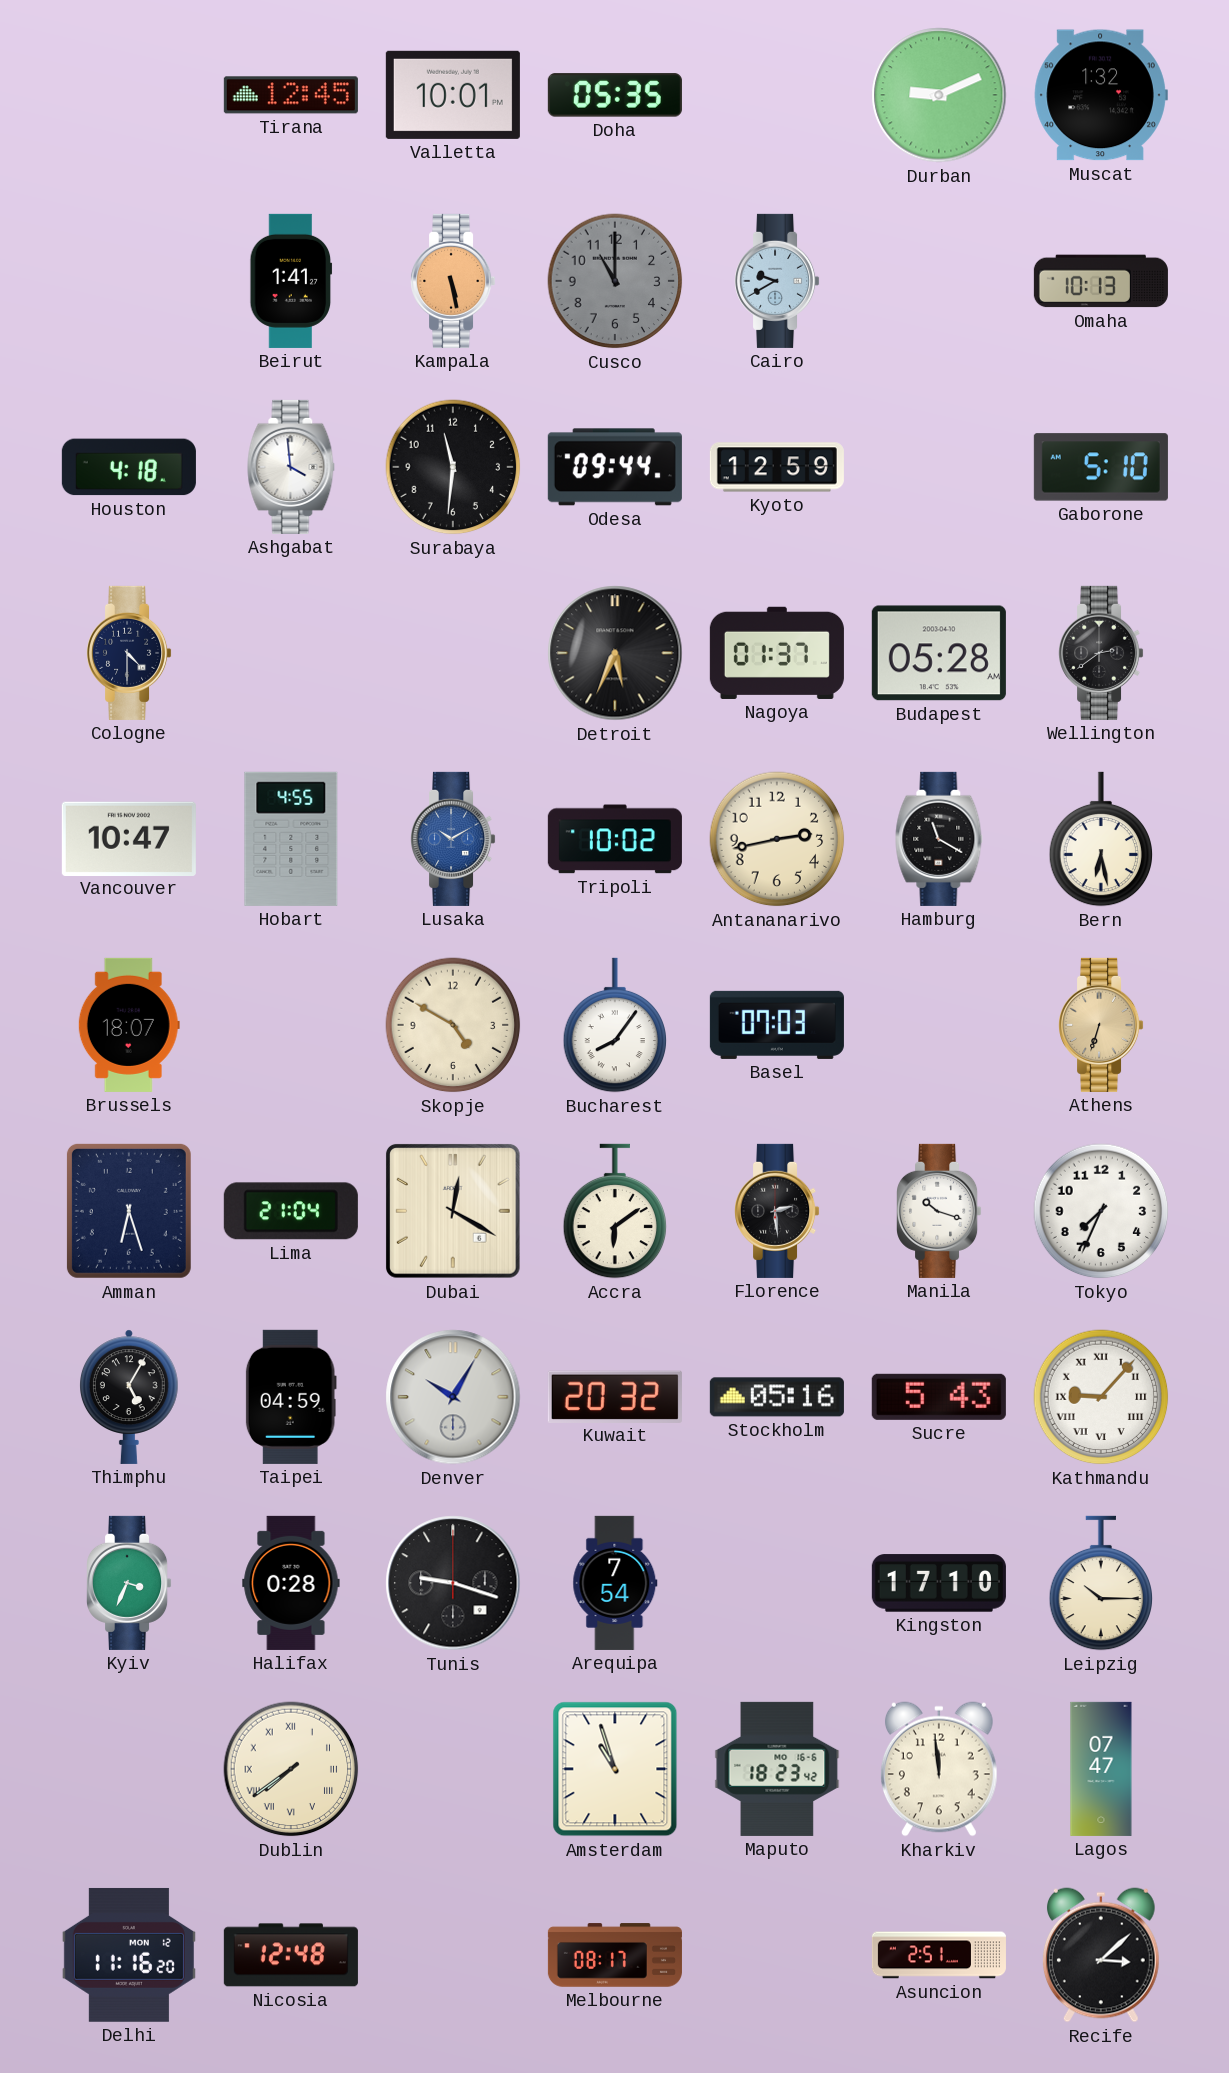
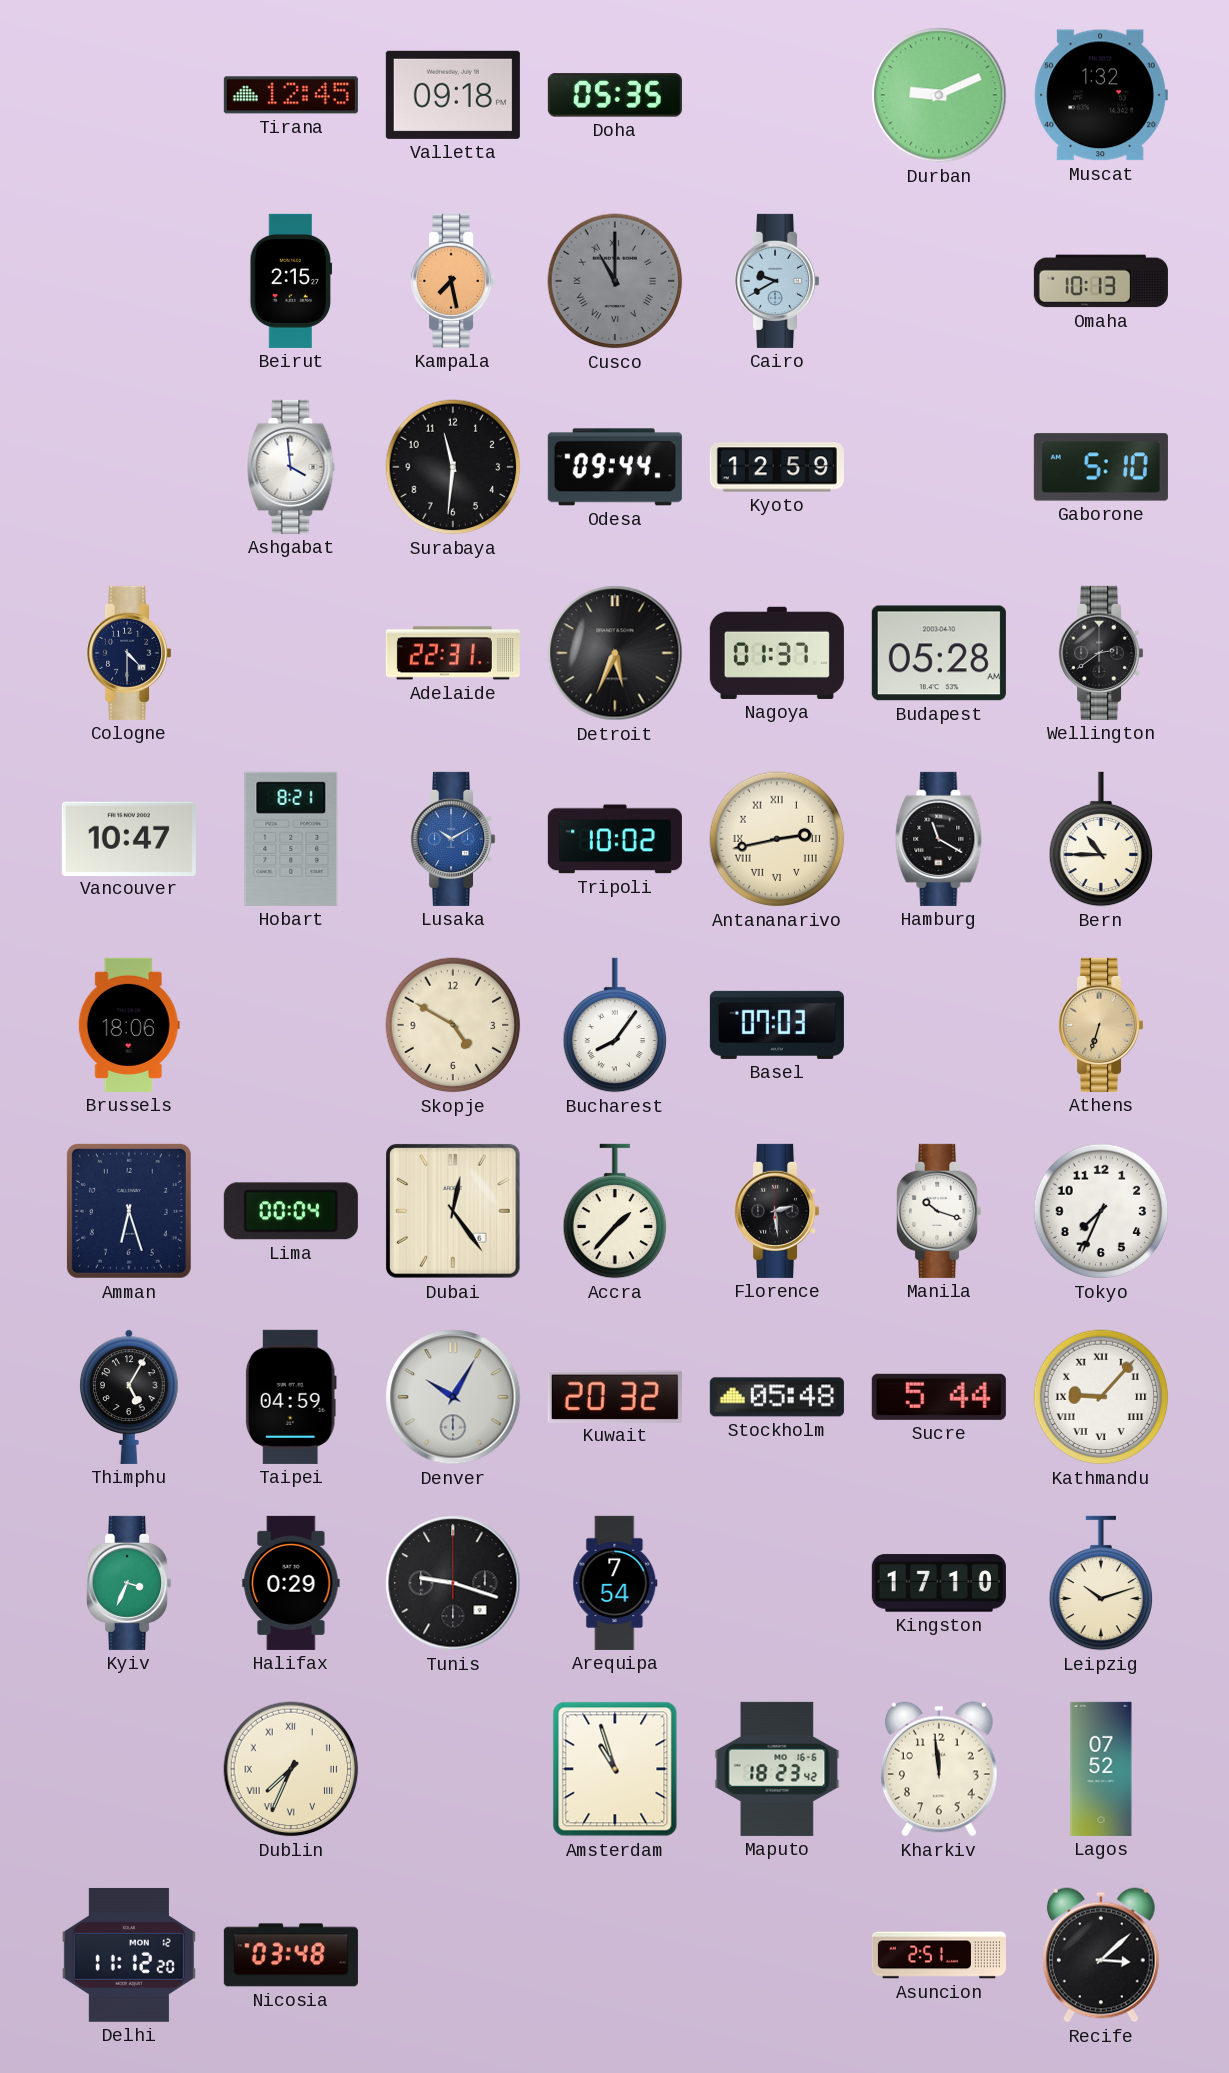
Valletta: 10:01 -> 09:18 (453, 95)
Beirut: 1:41 -> 2:15 (291, 281)
Kampala: 5:28 -> 7:28 (454, 281)
Cusco numerals: Arabic -> Roman (615, 281)
Houston: 4:18 -> none (129, 467)
Adelaide: none -> 22:31 (453, 653)
Hobart: 4:55 -> 8:21 (291, 839)
Antananarivo numerals: Arabic -> Roman (777, 839)
Bern: 6:28 -> 10:45 (1101, 839)
Brussels: 18:07 -> 18:06 (129, 1025)
Lima: 21:04 -> 00:04 (291, 1211)
Dubai: 12:20 -> 12:24 (454, 1212)
Accra: 6:09 -> 1:37 (615, 1211)
Stockholm: 05:16 -> 05:48 (777, 1397)
Sucre: 5:43 -> 5:44 (939, 1397)
Halifax: 0:28 -> 0:29 (291, 1583)
Leipzig: 10:15 -> 10:12 (1101, 1583)
Dublin: 7:39 -> 7:34 (291, 1769)
Lagos: 07:47 -> 07:52 (1101, 1769)
Delhi: 11:16 -> 11:12 (129, 1955)
Nicosia: 12:48 -> 03:48 (291, 1955)
Melbourne: 08:17 -> none (615, 1955)
